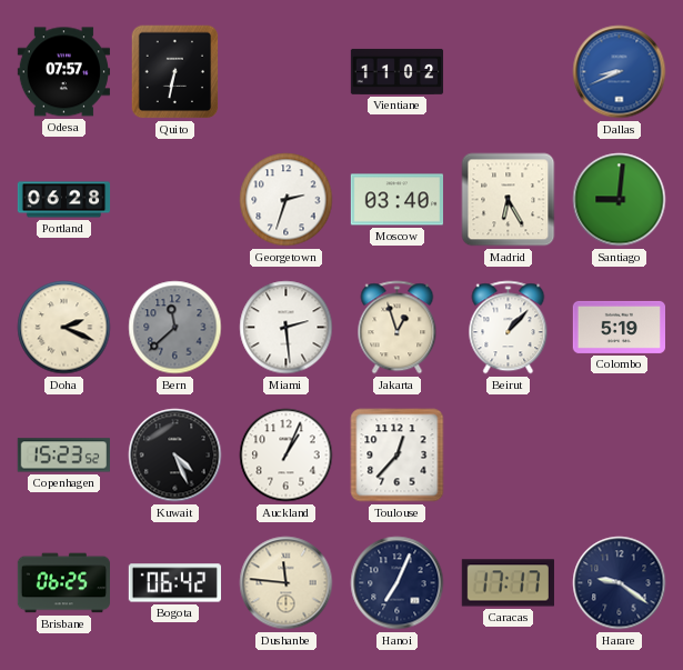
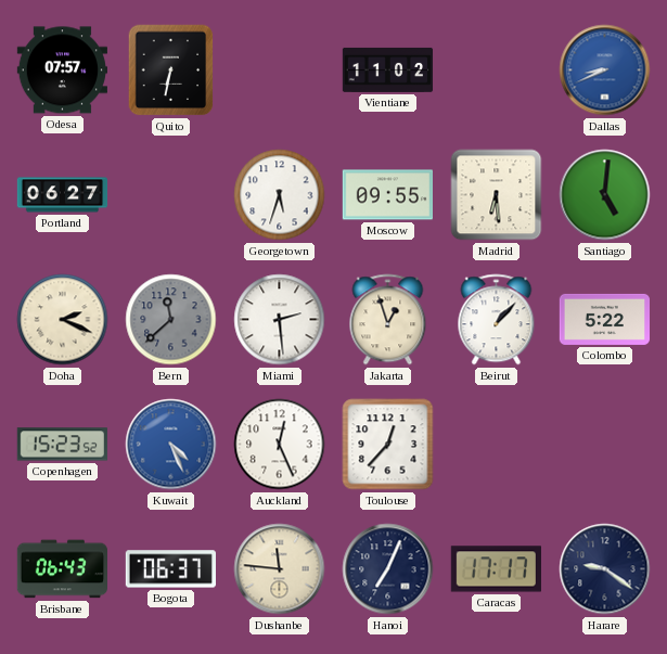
Portland: 06:28 -> 06:27 (63, 195)
Georgetown: 2:33 -> 5:33 (280, 195)
Moscow: 03:40 -> 09:55 (387, 195)
Madrid: 6:25 -> 6:29 (497, 195)
Santiago: 9:01 -> 5:01 (605, 195)
Colombo: 5:19 -> 5:22 (604, 319)
Kuwait dial: black -> blue (171, 445)
Auckland: 1:04 -> 12:26 (280, 445)
Brisbane: 06:25 -> 06:43 (62, 569)
Bogota: 06:42 -> 06:37 (170, 569)
